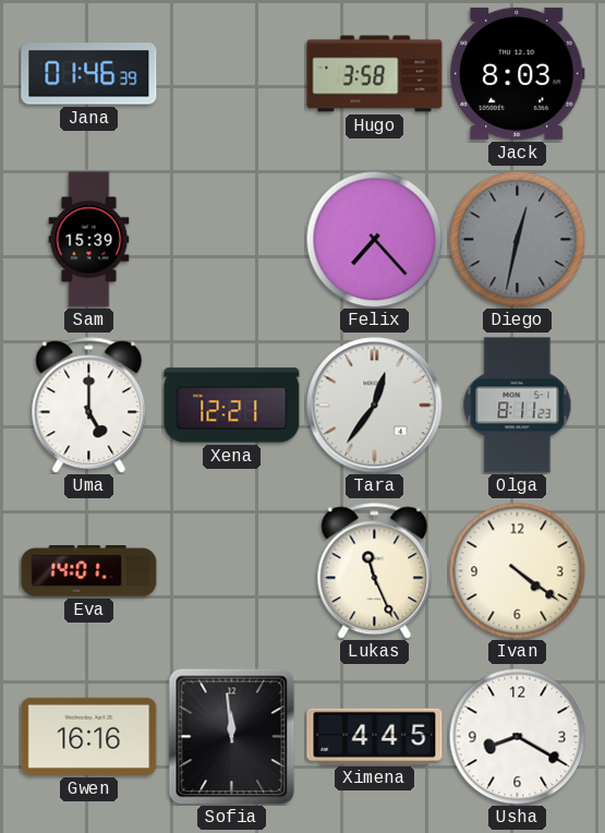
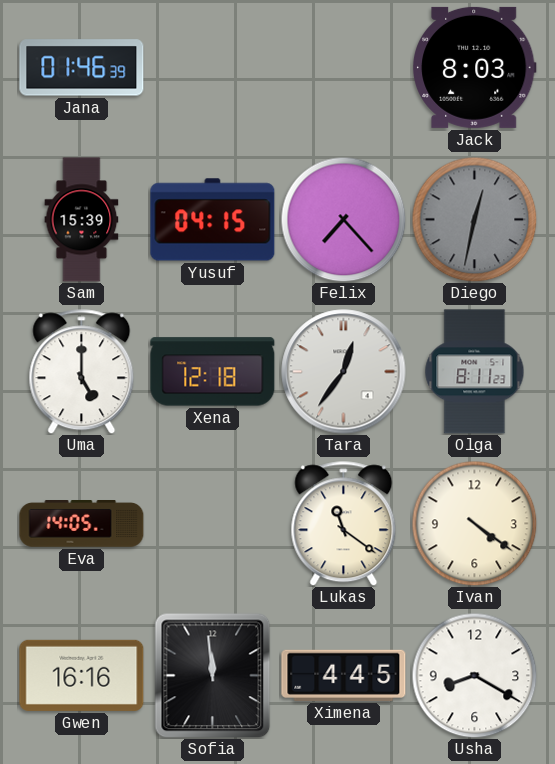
Hugo: 3:58 -> none (375, 74)
Yusuf: none -> 04:15 (213, 220)
Xena: 12:21 -> 12:18 (213, 372)
Eva: 14:01 -> 14:05 (82, 524)
Lukas: 11:26 -> 11:21 (344, 524)
